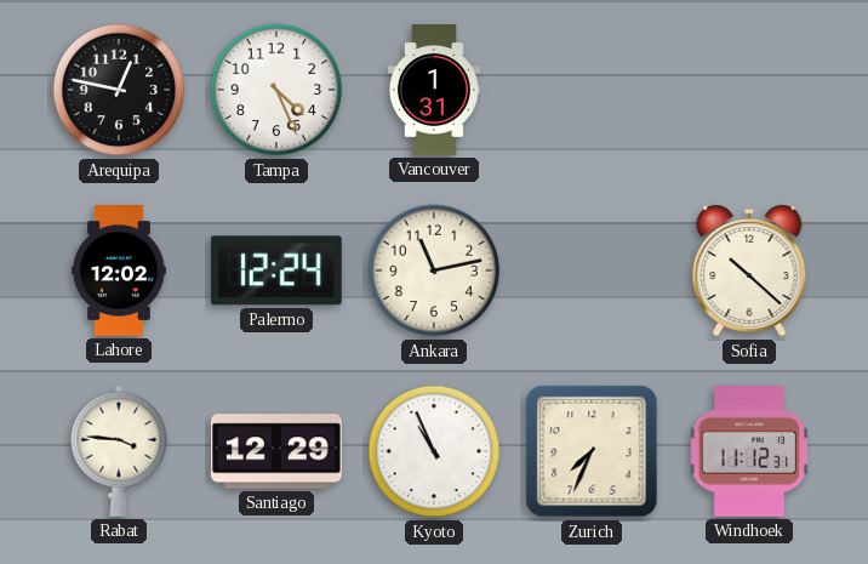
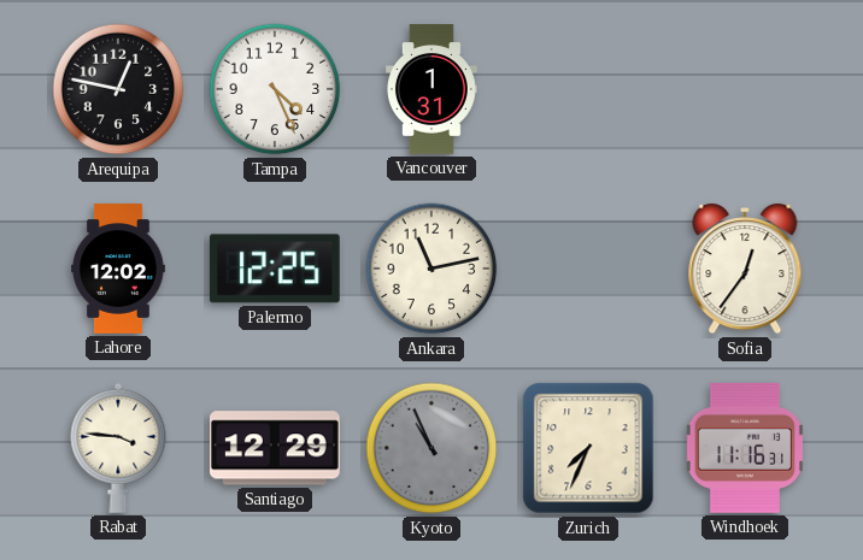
Palermo: 12:24 -> 12:25 (275, 269)
Sofia: 10:22 -> 12:36 (745, 269)
Kyoto dial: white -> grey (431, 448)
Windhoek: 11:12 -> 11:16 (745, 448)
